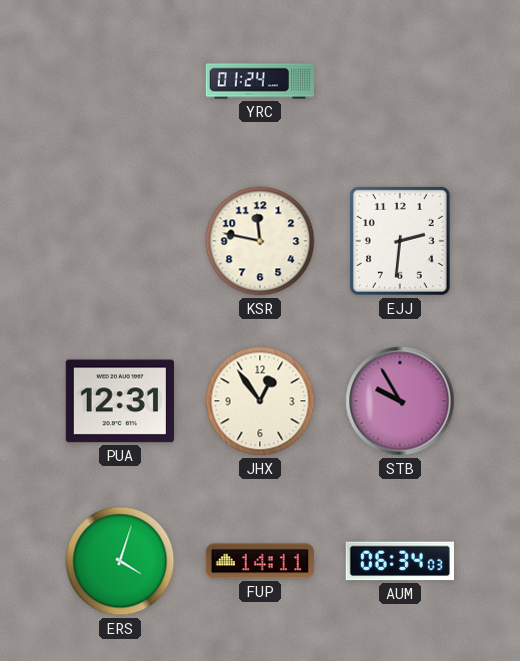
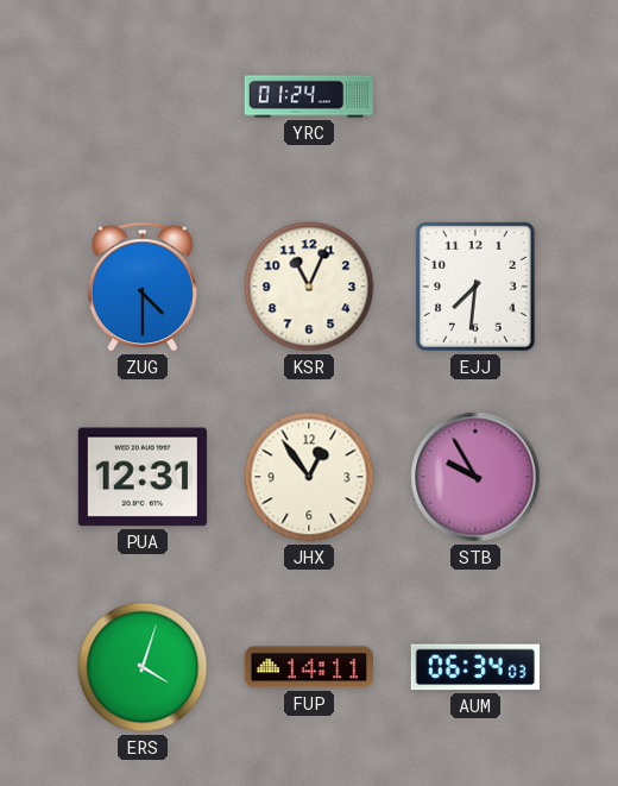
ZUG: none -> 4:30 (143, 287)
KSR: 11:47 -> 11:04 (309, 287)
EJJ: 2:31 -> 7:31 (475, 287)
